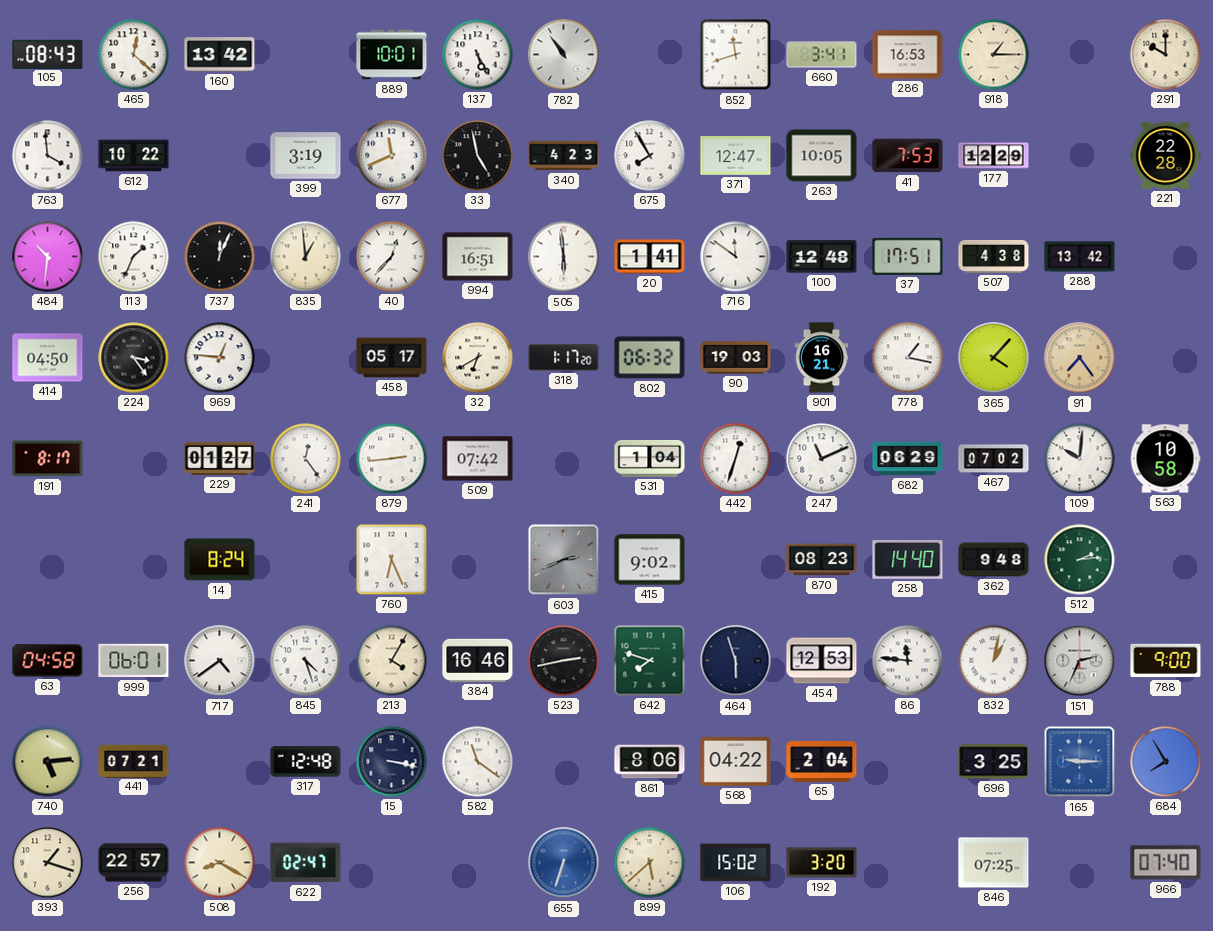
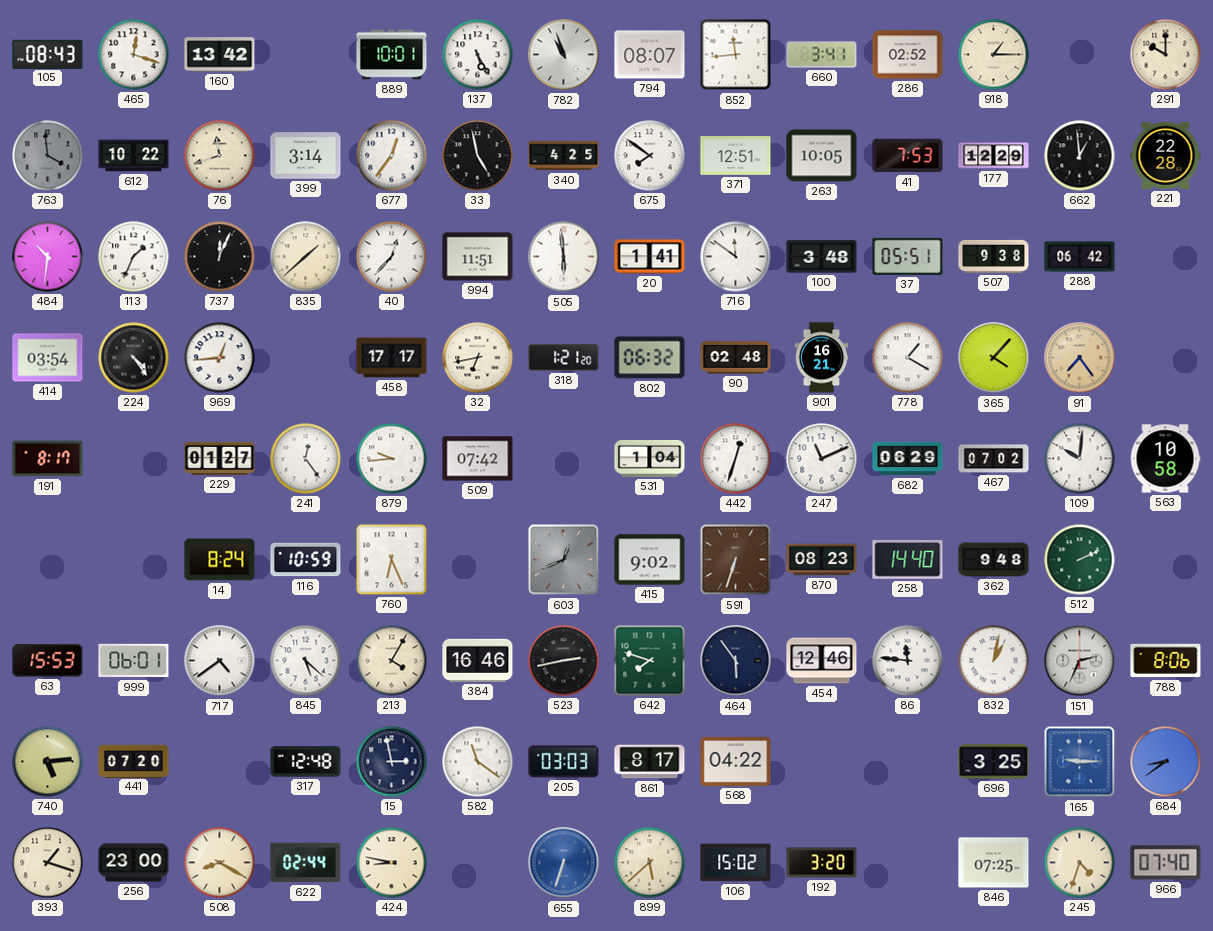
465: 12:22 -> 12:18 (134, 55)
782: 10:54 -> 10:57 (564, 55)
794: none -> 08:07 (650, 55)
852: 11:42 -> 11:44 (736, 55)
286: 16:53 -> 02:52 (908, 55)
763 dial: white -> grey (48, 156)
76: none -> 11:42 (220, 156)
399: 3:19 -> 3:14 (306, 156)
677: 11:41 -> 12:36 (392, 156)
340: 4:23 -> 4:25 (564, 156)
675: 7:55 -> 7:51 (650, 156)
371: 12:47 -> 12:51 (736, 156)
662: none -> 12:59 (1080, 156)
835: 12:59 -> 1:38 (306, 257)
994: 16:51 -> 11:51 (478, 257)
100: 12:48 -> 3:48 (822, 257)
37: 17:51 -> 05:51 (908, 256)
507: 4:38 -> 9:38 (994, 256)
288: 13:42 -> 06:42 (1080, 257)
414: 04:50 -> 03:54 (48, 358)
224: 3:24 -> 4:24 (134, 358)
969: 12:46 -> 12:44 (220, 358)
458: 05:17 -> 17:17 (392, 358)
32: 6:40 -> 6:43 (478, 358)
318: 1:17 -> 1:21 (564, 358)
90: 19:03 -> 02:48 (736, 358)
778: 1:17 -> 1:20 (908, 358)
879: 2:44 -> 9:44 (392, 459)
116: none -> 10:59 (306, 560)
603: 2:41 -> 12:41 (564, 560)
591: none -> 6:33 (736, 560)
512: 2:14 -> 2:11 (1080, 560)
63: 04:58 -> 15:53 (48, 661)
845: 4:27 -> 5:22 (306, 661)
464: 5:57 -> 5:54 (736, 661)
454: 12:53 -> 12:46 (822, 661)
788: 9:00 -> 8:06 (1166, 661)
441: 07:21 -> 07:20 (134, 761)
15: 3:17 -> 2:58 (392, 762)
205: none -> 03:03 (564, 762)
861: 8:06 -> 8:17 (650, 762)
65: 2:04 -> none (822, 762)
684: 7:55 -> 8:39 (1166, 762)
256: 22:57 -> 23:00 (134, 863)
622: 02:47 -> 02:44 (306, 863)
424: none -> 8:47 (392, 863)
245: none -> 4:33 (1080, 863)
